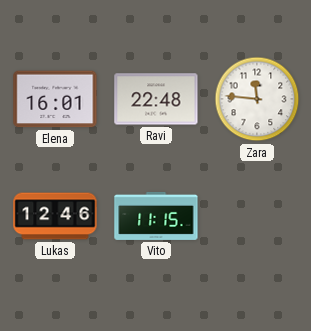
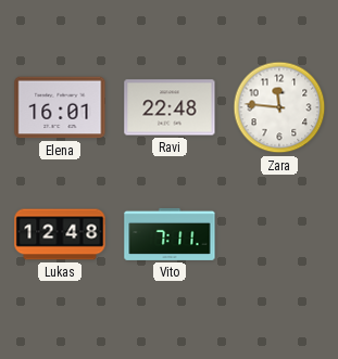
Lukas: 12:46 -> 12:48 (60, 234)
Vito: 11:15 -> 7:11 (170, 234)
